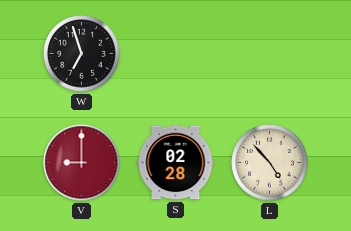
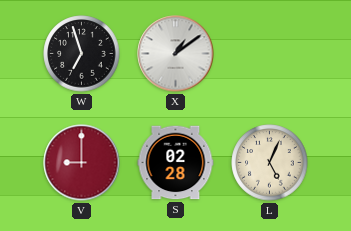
X: none -> 1:09 (176, 54)
L: 4:53 -> 5:04 (270, 163)
